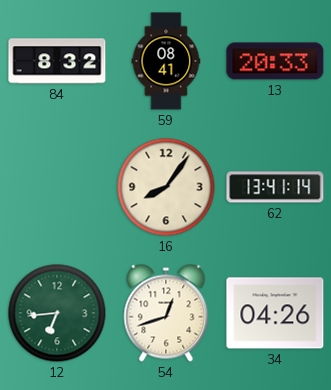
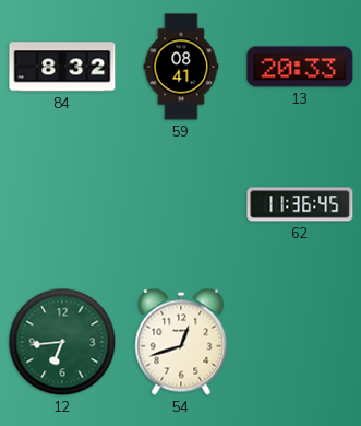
16: 8:06 -> none (166, 187)
62: 13:41 -> 11:36 (300, 204)
34: 04:26 -> none (275, 313)
